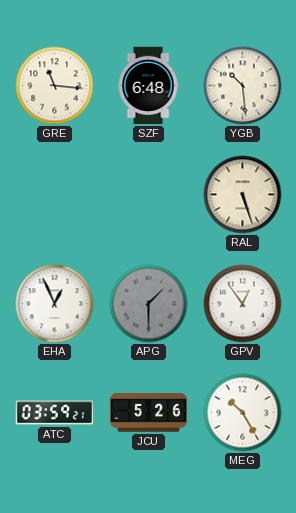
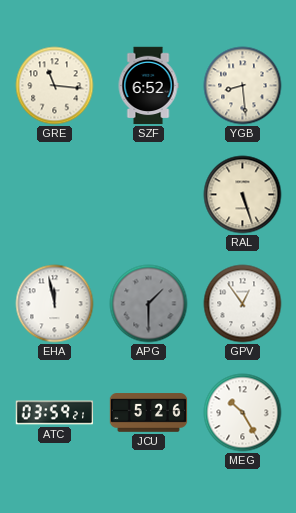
SZF: 6:48 -> 6:52 (148, 86)
YGB: 10:29 -> 8:29 (243, 86)
EHA: 12:56 -> 11:58 (55, 304)
